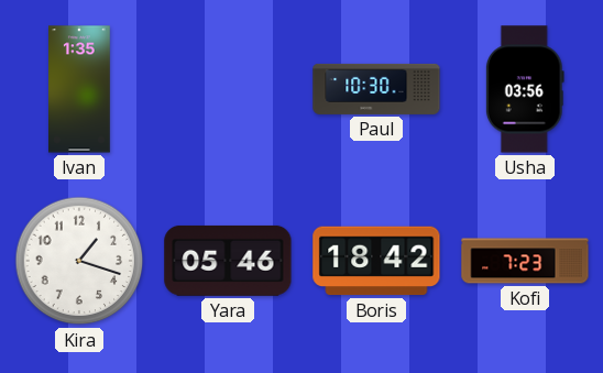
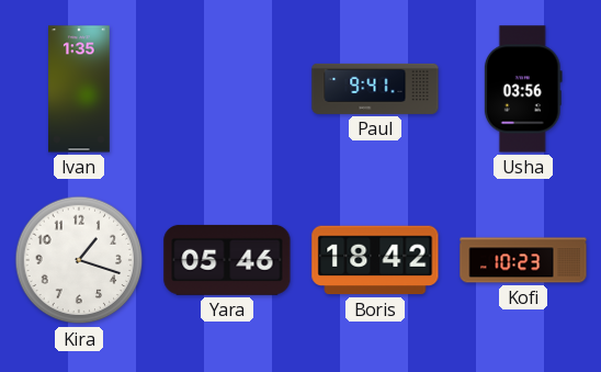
Paul: 10:30 -> 9:41 (375, 89)
Kofi: 7:23 -> 10:23 (523, 260)
